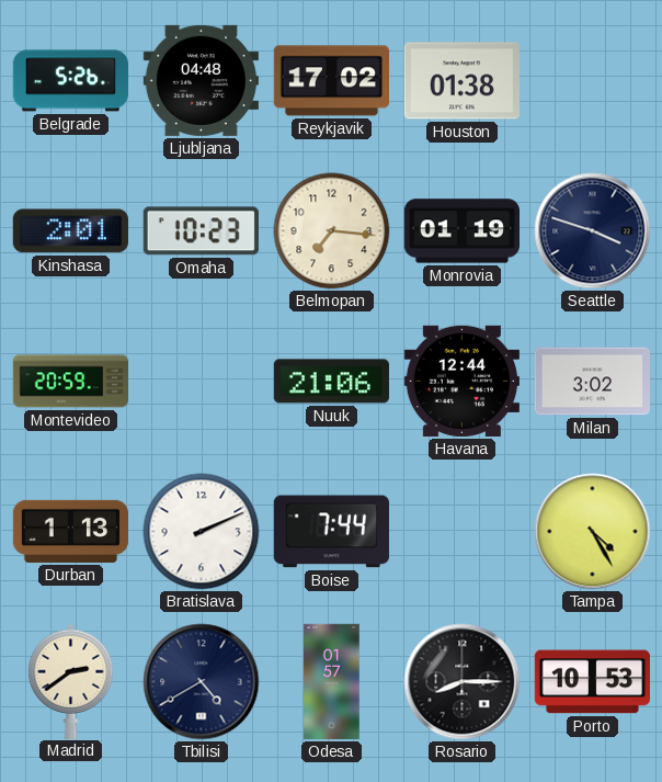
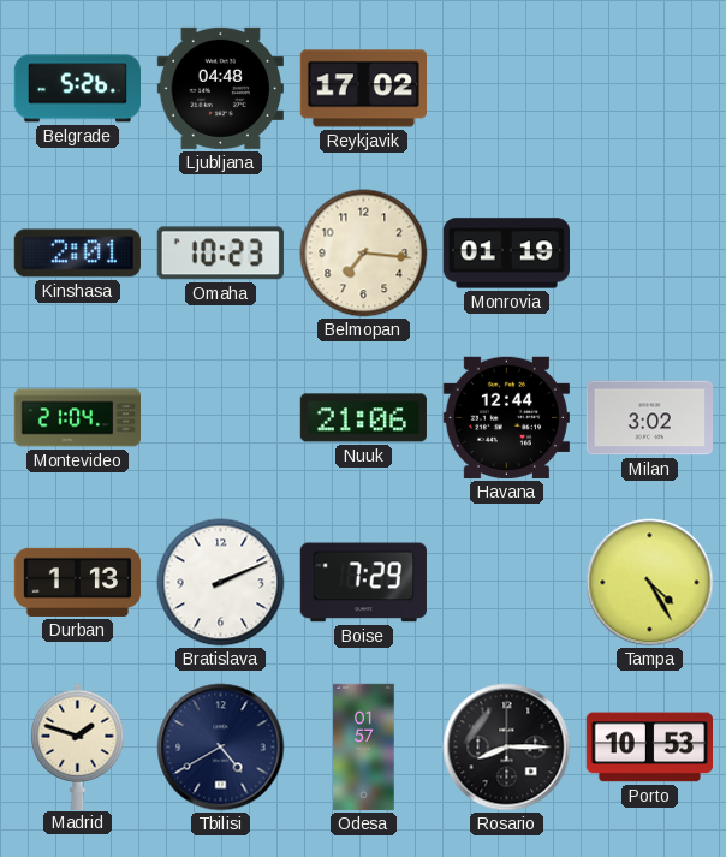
Houston: 01:38 -> none (461, 81)
Seattle: 3:48 -> none (593, 231)
Montevideo: 20:59 -> 21:04 (77, 418)
Boise: 7:44 -> 7:29 (363, 583)
Madrid: 2:39 -> 1:48 (78, 746)
